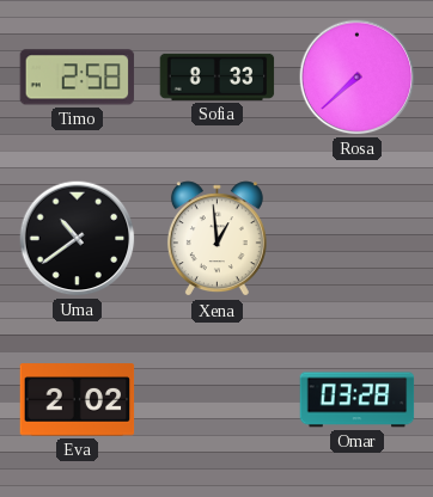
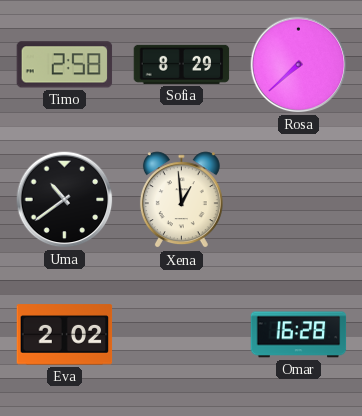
Sofia: 8:33 -> 8:29 (182, 64)
Omar: 03:28 -> 16:28 (299, 335)
